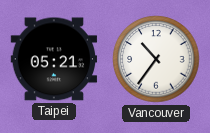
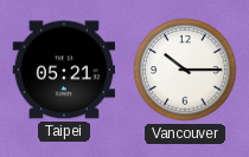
Vancouver: 10:36 -> 10:15 (185, 70)
